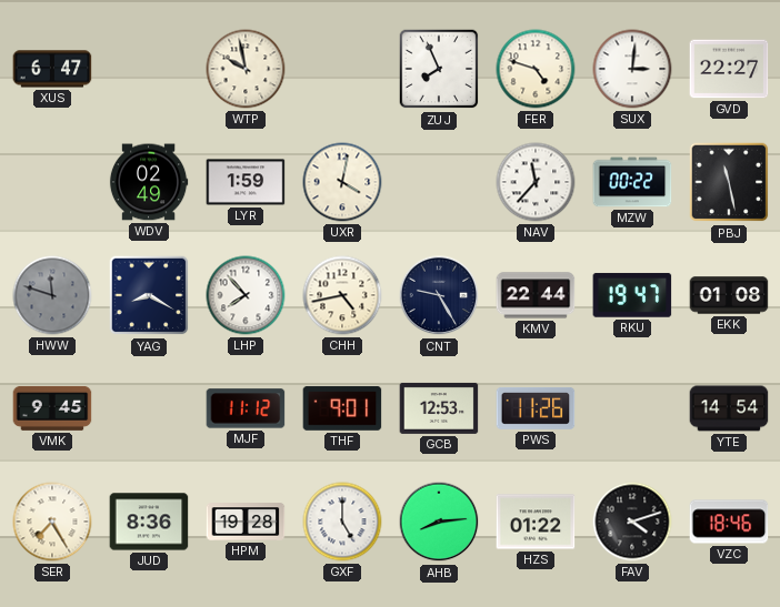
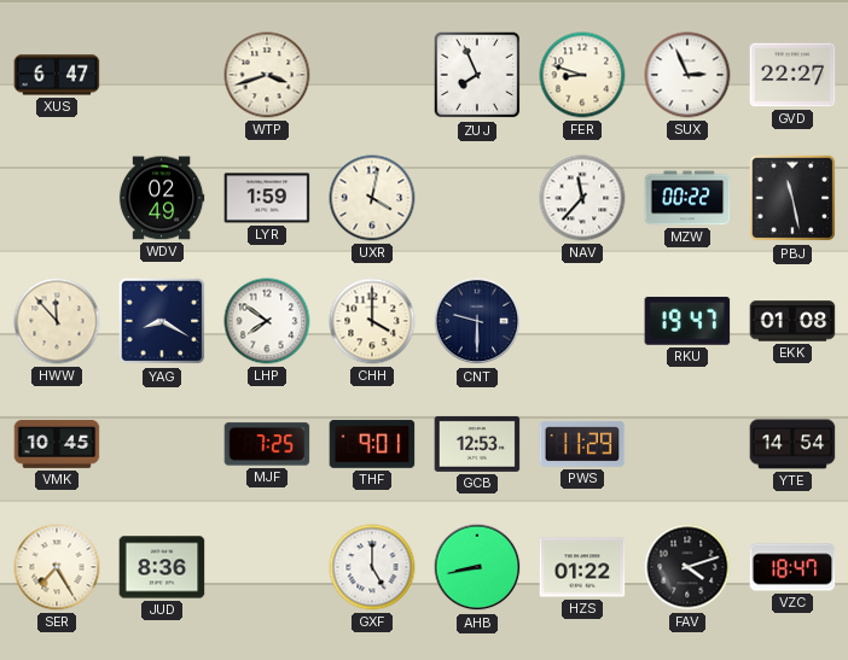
WTP: 9:58 -> 3:42 (267, 75)
FER: 4:48 -> 8:48 (582, 75)
SUX: 3:01 -> 2:56 (687, 75)
HWW: 11:48 -> 11:53 (57, 321)
HWW dial: grey -> cream (57, 321)
LHP: 7:53 -> 7:51 (267, 321)
CHH: 4:43 -> 4:00 (372, 321)
CNT: 9:25 -> 9:30 (477, 321)
KMV: 22:44 -> none (536, 295)
VMK: 9:45 -> 10:45 (57, 444)
MJF: 11:12 -> 7:25 (267, 444)
PWS: 11:26 -> 11:29 (582, 444)
HPM: 19:28 -> none (246, 522)
AHB: 8:14 -> 8:43 (477, 567)
VZC: 18:46 -> 18:47 (792, 567)
